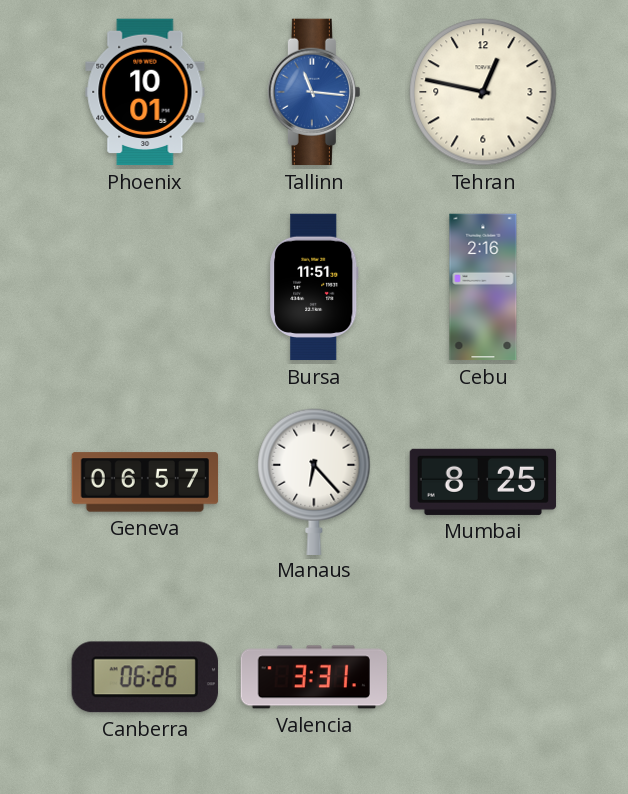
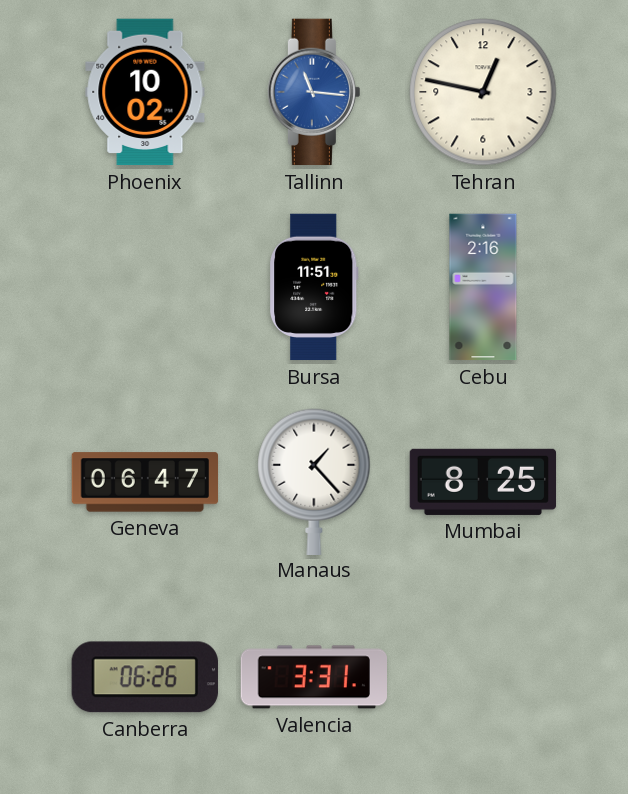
Phoenix: 10:01 -> 10:02 (145, 92)
Geneva: 06:57 -> 06:47 (145, 482)
Manaus: 6:23 -> 1:23 (314, 481)
